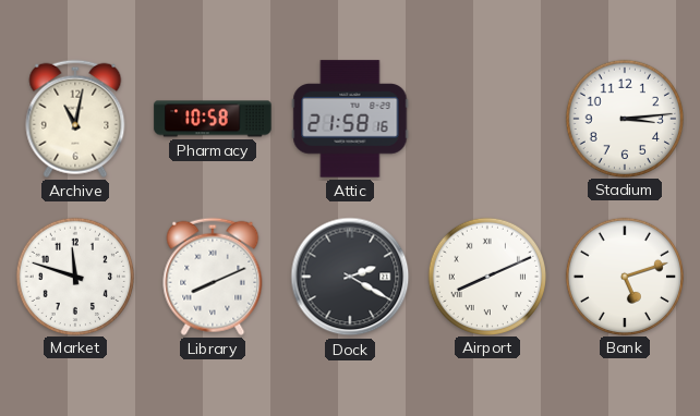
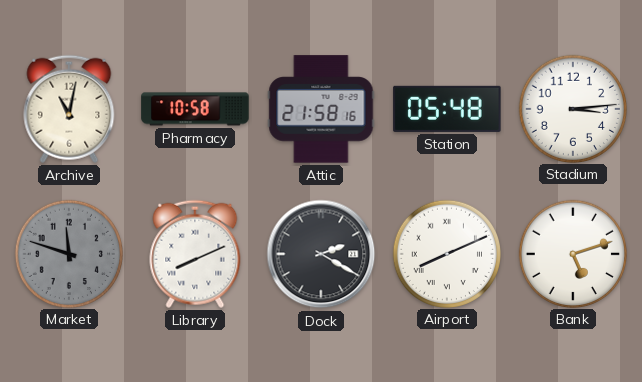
Station: none -> 05:48 (447, 109)
Market dial: white -> grey (68, 253)
